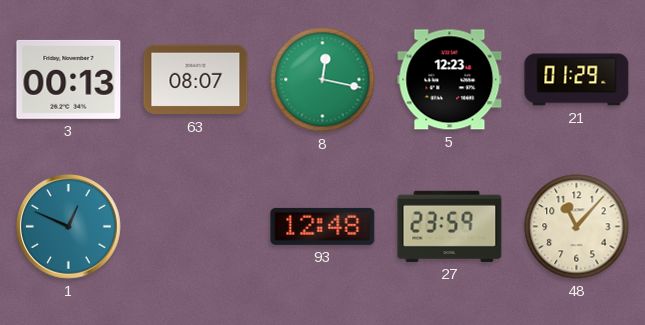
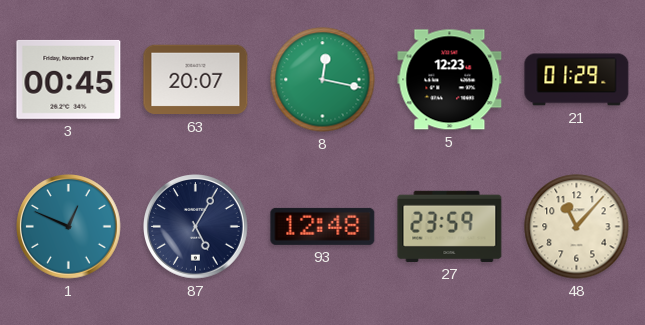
3: 00:13 -> 00:45 (69, 79)
63: 08:07 -> 20:07 (196, 80)
87: none -> 5:05 (196, 227)
